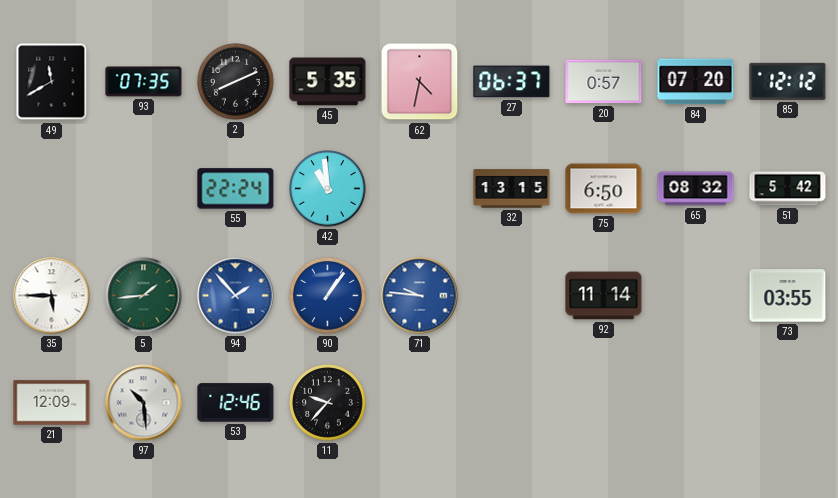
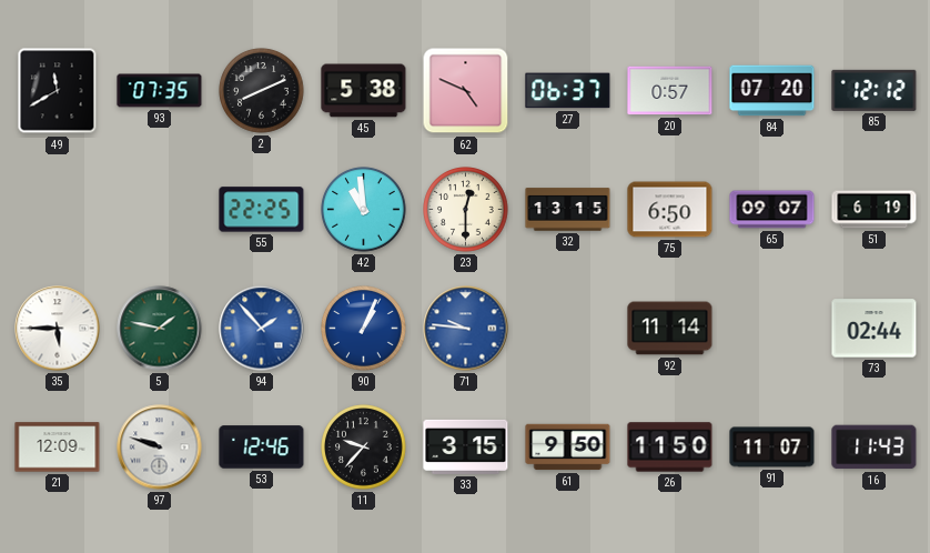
45: 5:35 -> 5:38 (364, 91)
62: 4:32 -> 4:49 (466, 91)
55: 22:24 -> 22:25 (262, 210)
23: none -> 12:30 (466, 210)
65: 08:32 -> 09:07 (772, 210)
51: 5:42 -> 6:19 (875, 210)
5: 1:44 -> 1:47 (160, 329)
90: 1:06 -> 1:04 (364, 329)
73: 03:55 -> 02:44 (875, 329)
97: 10:29 -> 9:48 (160, 448)
33: none -> 3:15 (466, 446)
61: none -> 9:50 (568, 448)
26: none -> 11:50 (670, 448)
91: none -> 11:07 (772, 448)
16: none -> 11:43 (875, 448)
